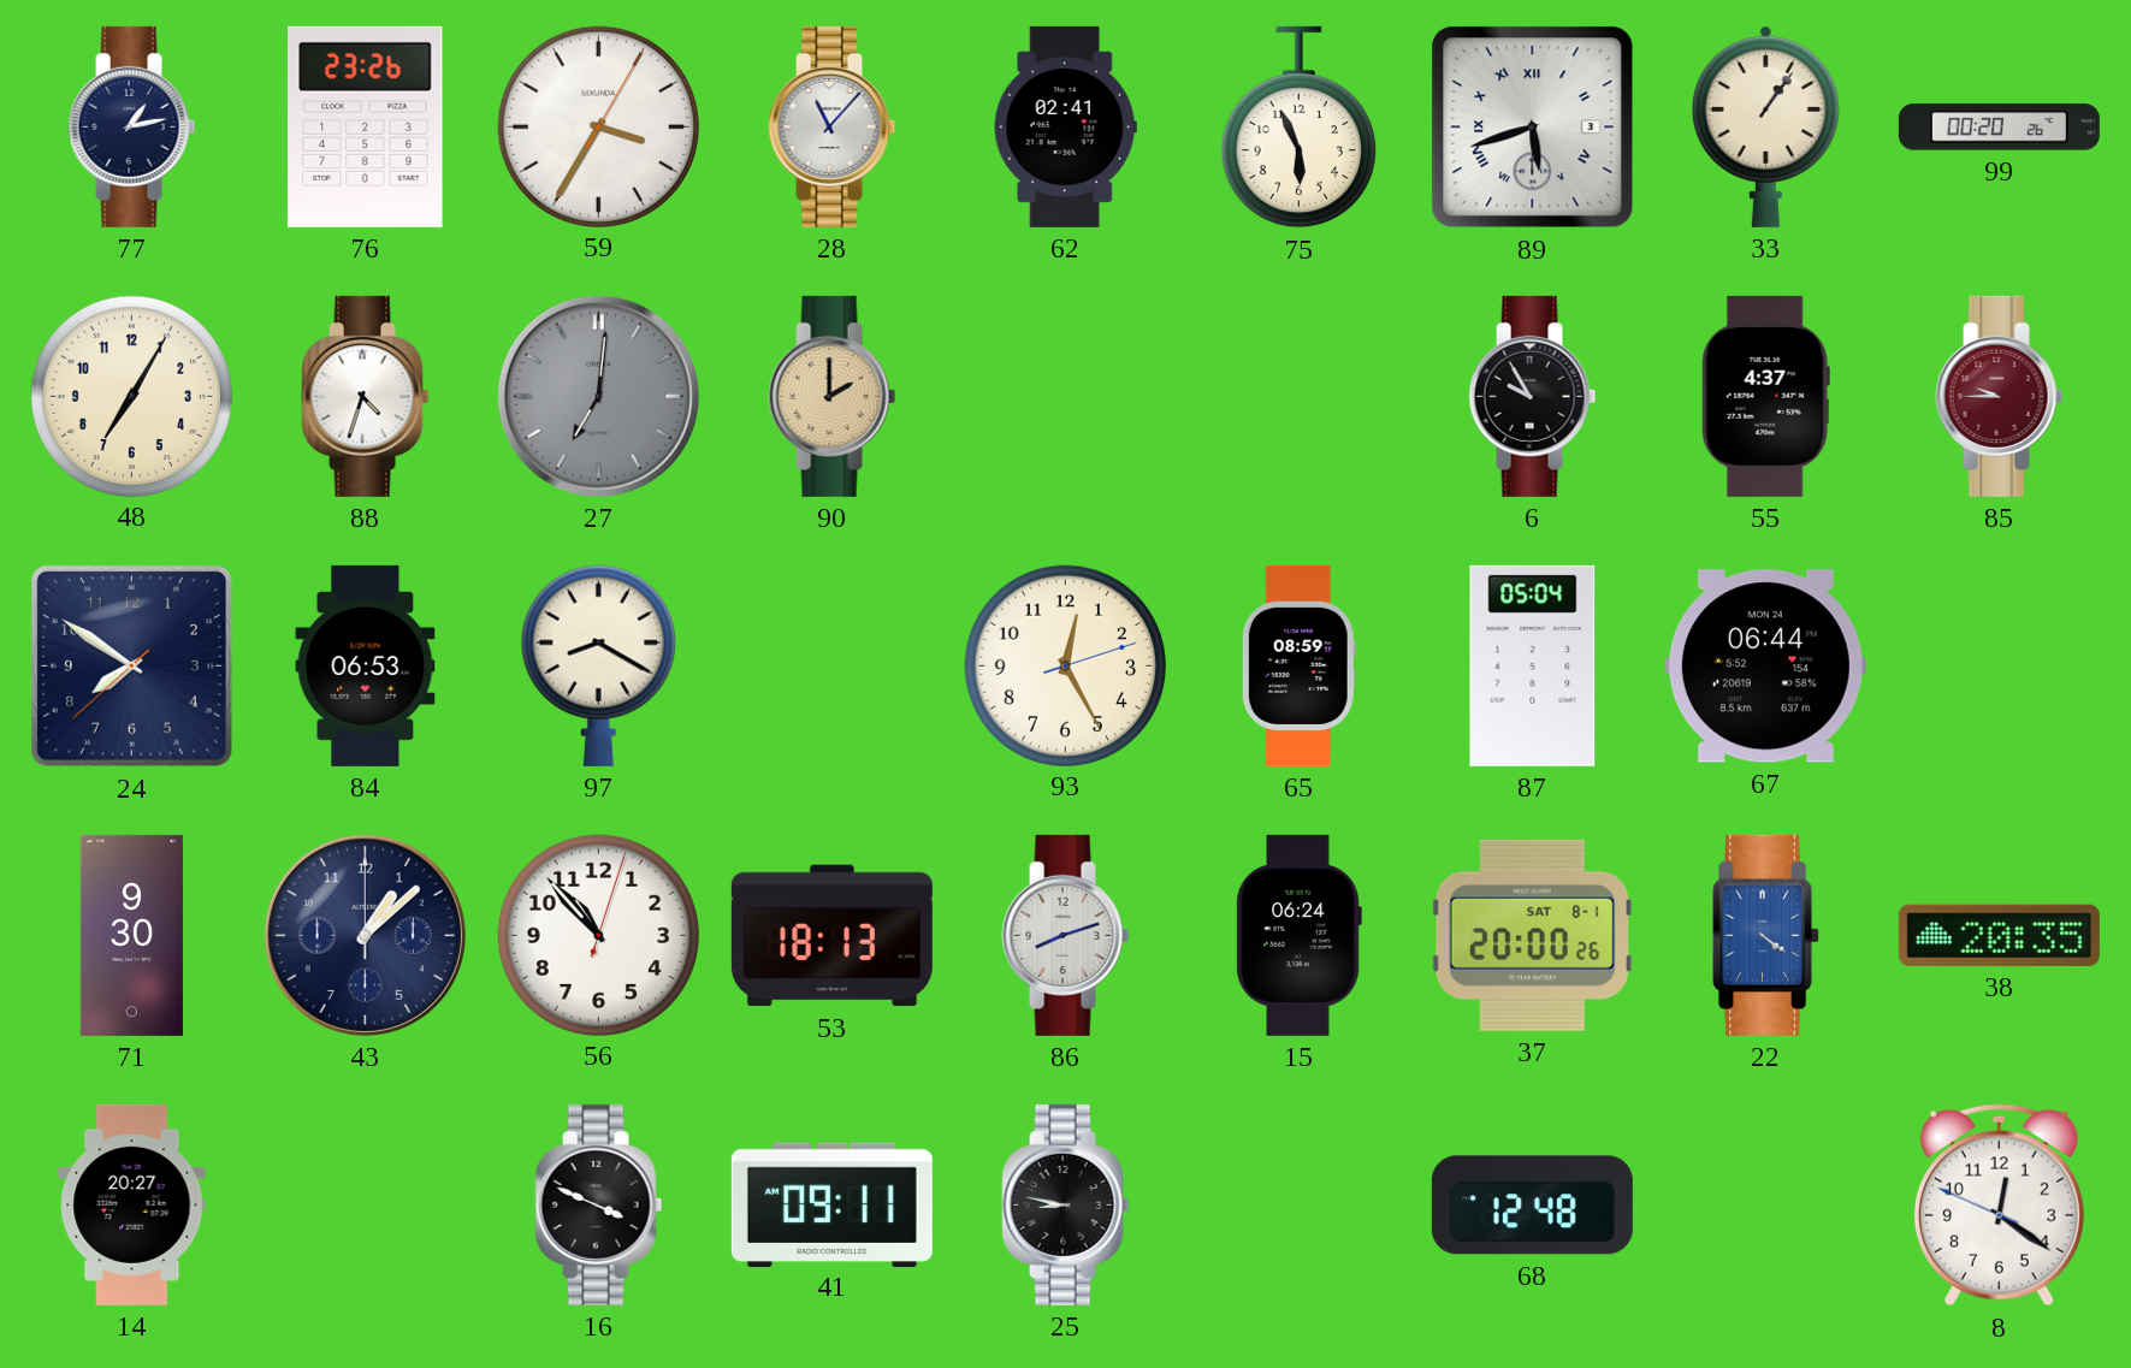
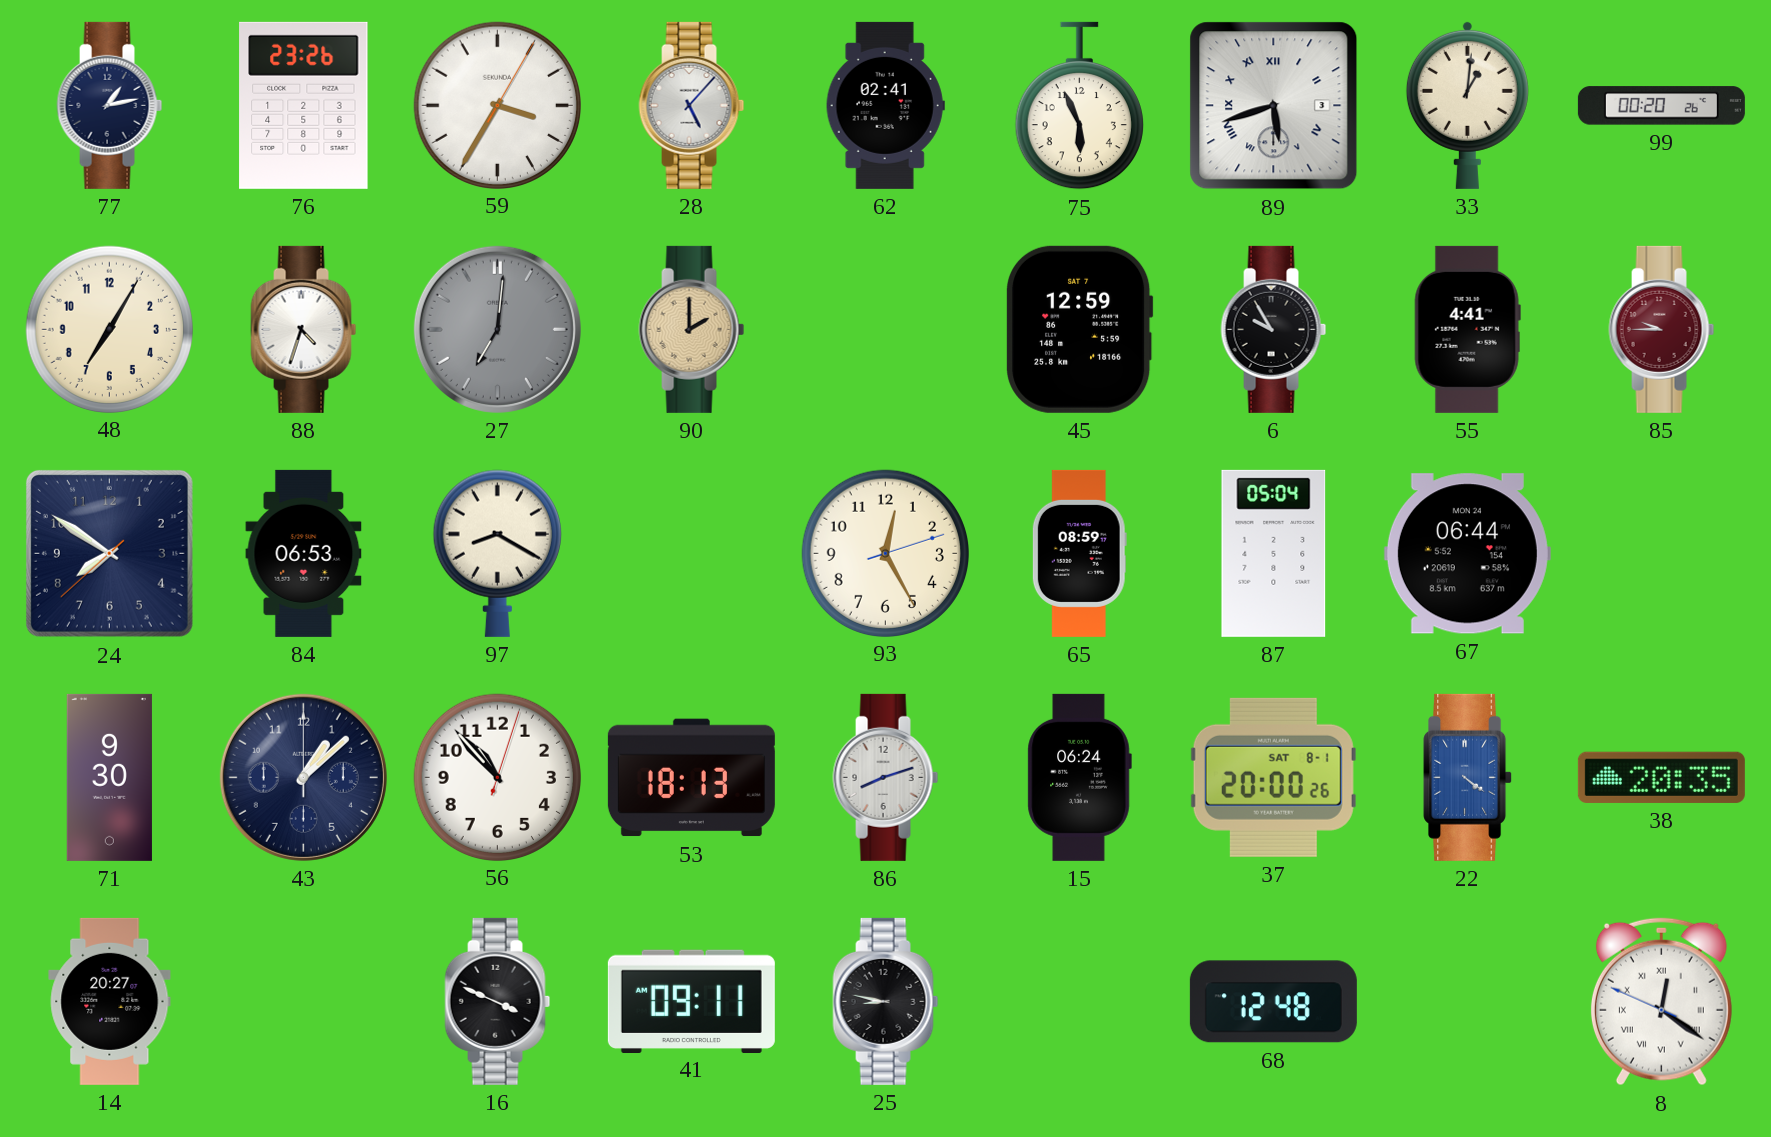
28: 11:07 -> 5:07 (692, 105)
33: 1:06 -> 1:01 (1467, 105)
45: none -> 12:59 (1080, 329)
55: 4:37 -> 4:41 (1467, 329)
8 numerals: Arabic -> Roman (1661, 1002)
